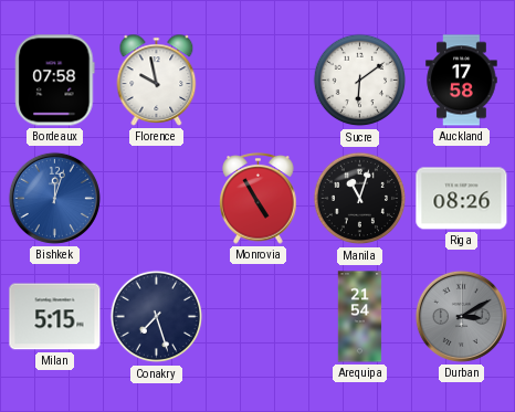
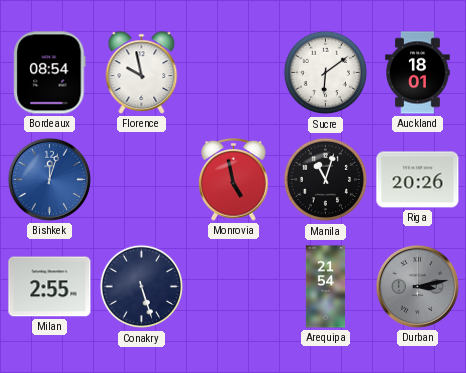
Bordeaux: 07:58 -> 08:54 (50, 73)
Auckland: 17:58 -> 18:01 (418, 73)
Monrovia: 4:55 -> 4:58 (234, 180)
Riga: 08:26 -> 20:26 (418, 180)
Milan: 5:15 -> 2:55 (50, 287)
Conakry: 7:27 -> 5:27 (142, 287)
Durban: 3:10 -> 3:13 (417, 286)
